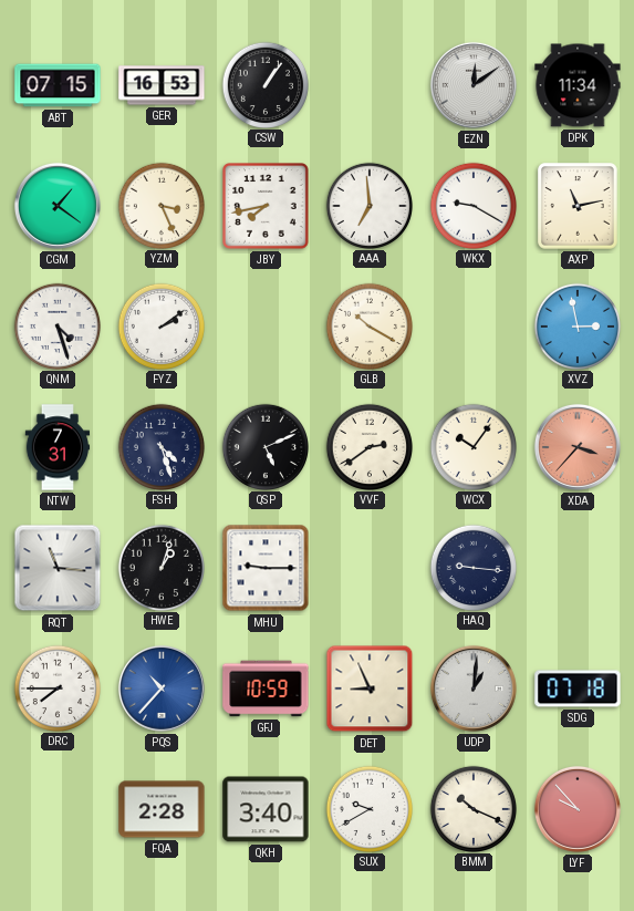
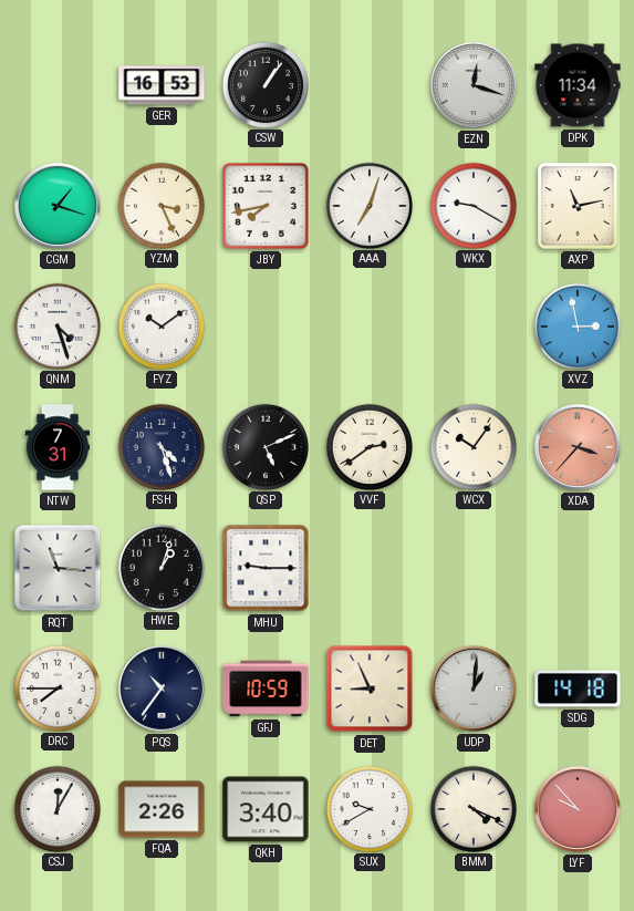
ABT: 07:15 -> none (58, 85)
EZN: 12:09 -> 12:18 (474, 85)
CGM: 1:21 -> 1:18 (58, 206)
AAA: 6:59 -> 7:03 (368, 205)
FYZ: 2:09 -> 10:09 (160, 325)
GLB: 10:20 -> none (368, 325)
HAQ: 9:16 -> none (472, 567)
PQS: 10:37 -> 10:36 (162, 689)
PQS dial: blue -> navy (162, 689)
SDG: 07:18 -> 14:18 (578, 689)
CSJ: none -> 12:05 (56, 808)
FQA: 2:28 -> 2:26 (162, 809)
BMM: 10:19 -> 4:19 (472, 808)
